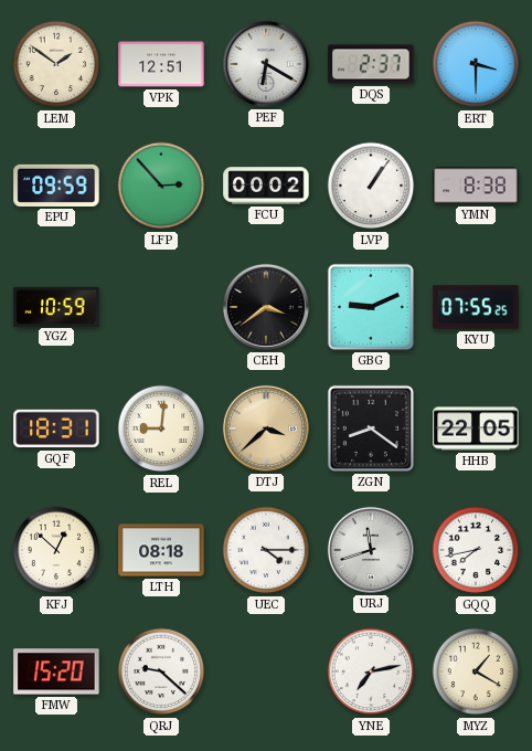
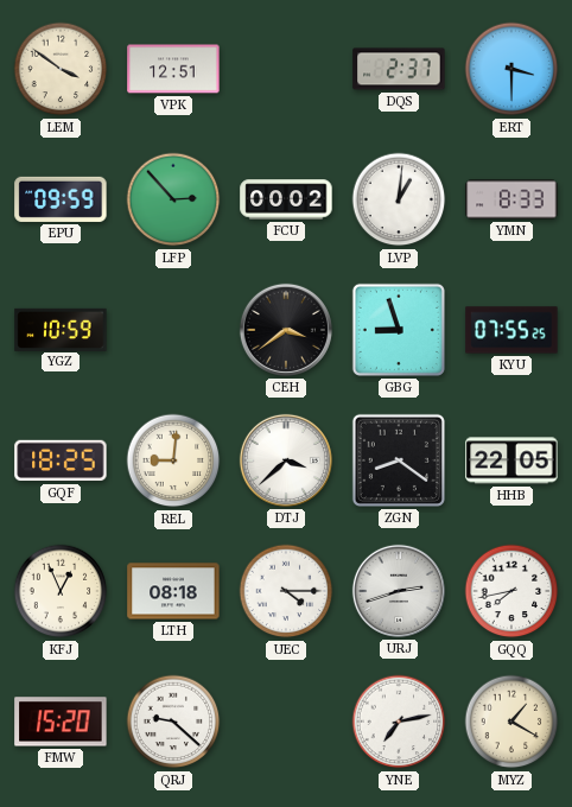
LEM: 1:51 -> 3:51 (61, 69)
PEF: 6:20 -> none (266, 64)
LVP: 1:06 -> 1:01 (399, 199)
YMN: 8:38 -> 8:33 (511, 199)
GBG: 9:11 -> 8:57 (399, 330)
GQF: 18:31 -> 18:25 (61, 460)
DTJ dial: champagne -> white (286, 460)
KFJ: 12:52 -> 12:56 (61, 591)
URJ: 11:42 -> 2:42 (399, 591)
